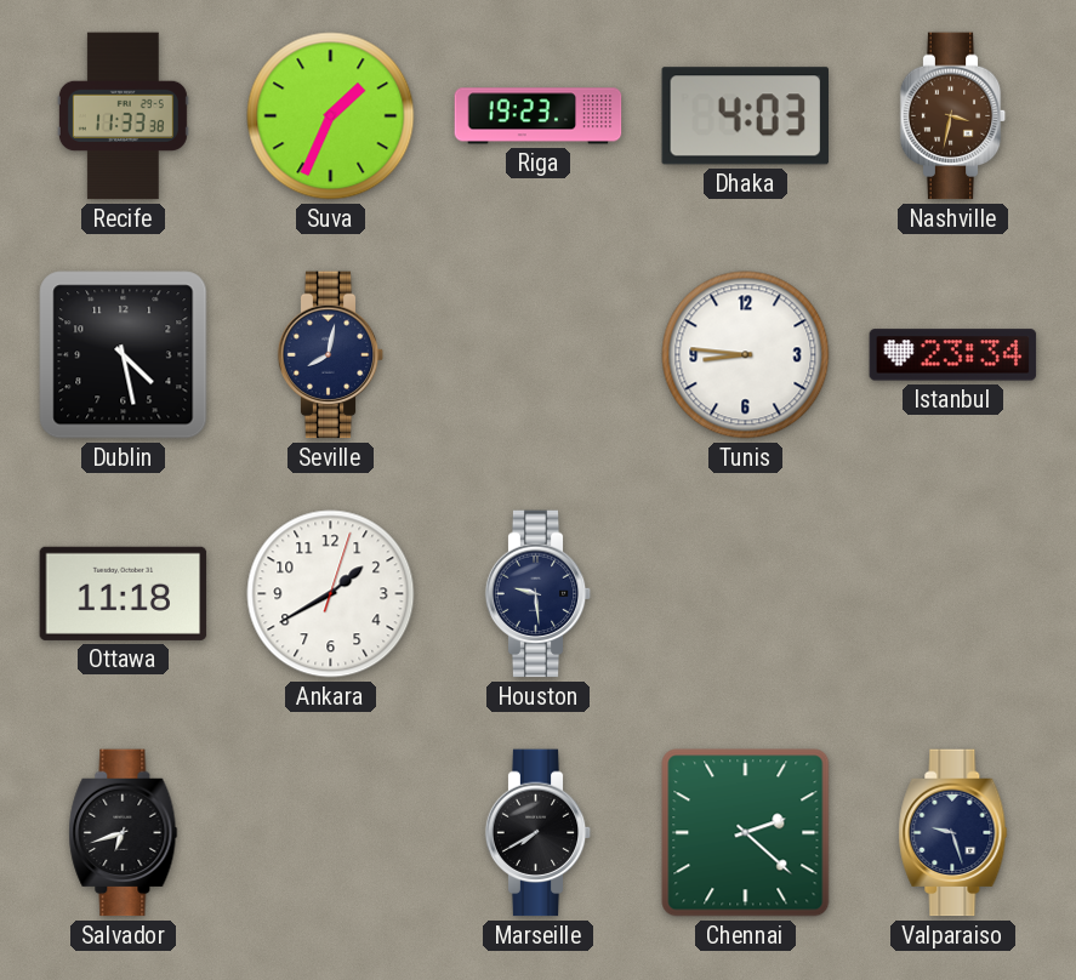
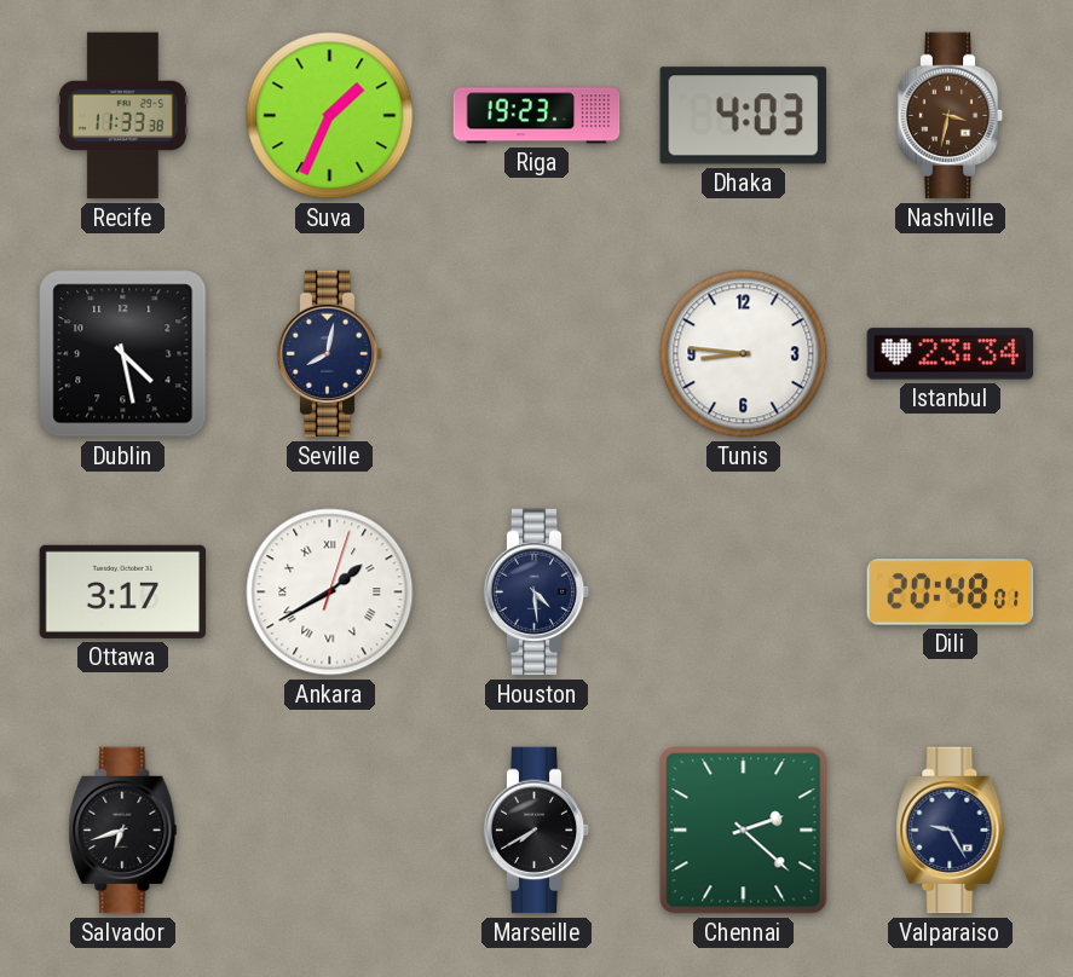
Ottawa: 11:18 -> 3:17 (123, 591)
Ankara numerals: Arabic -> Roman (330, 592)
Houston: 9:29 -> 4:29 (537, 592)
Dili: none -> 20:48 (951, 592)
Valparaiso: 9:27 -> 9:25 (951, 831)
